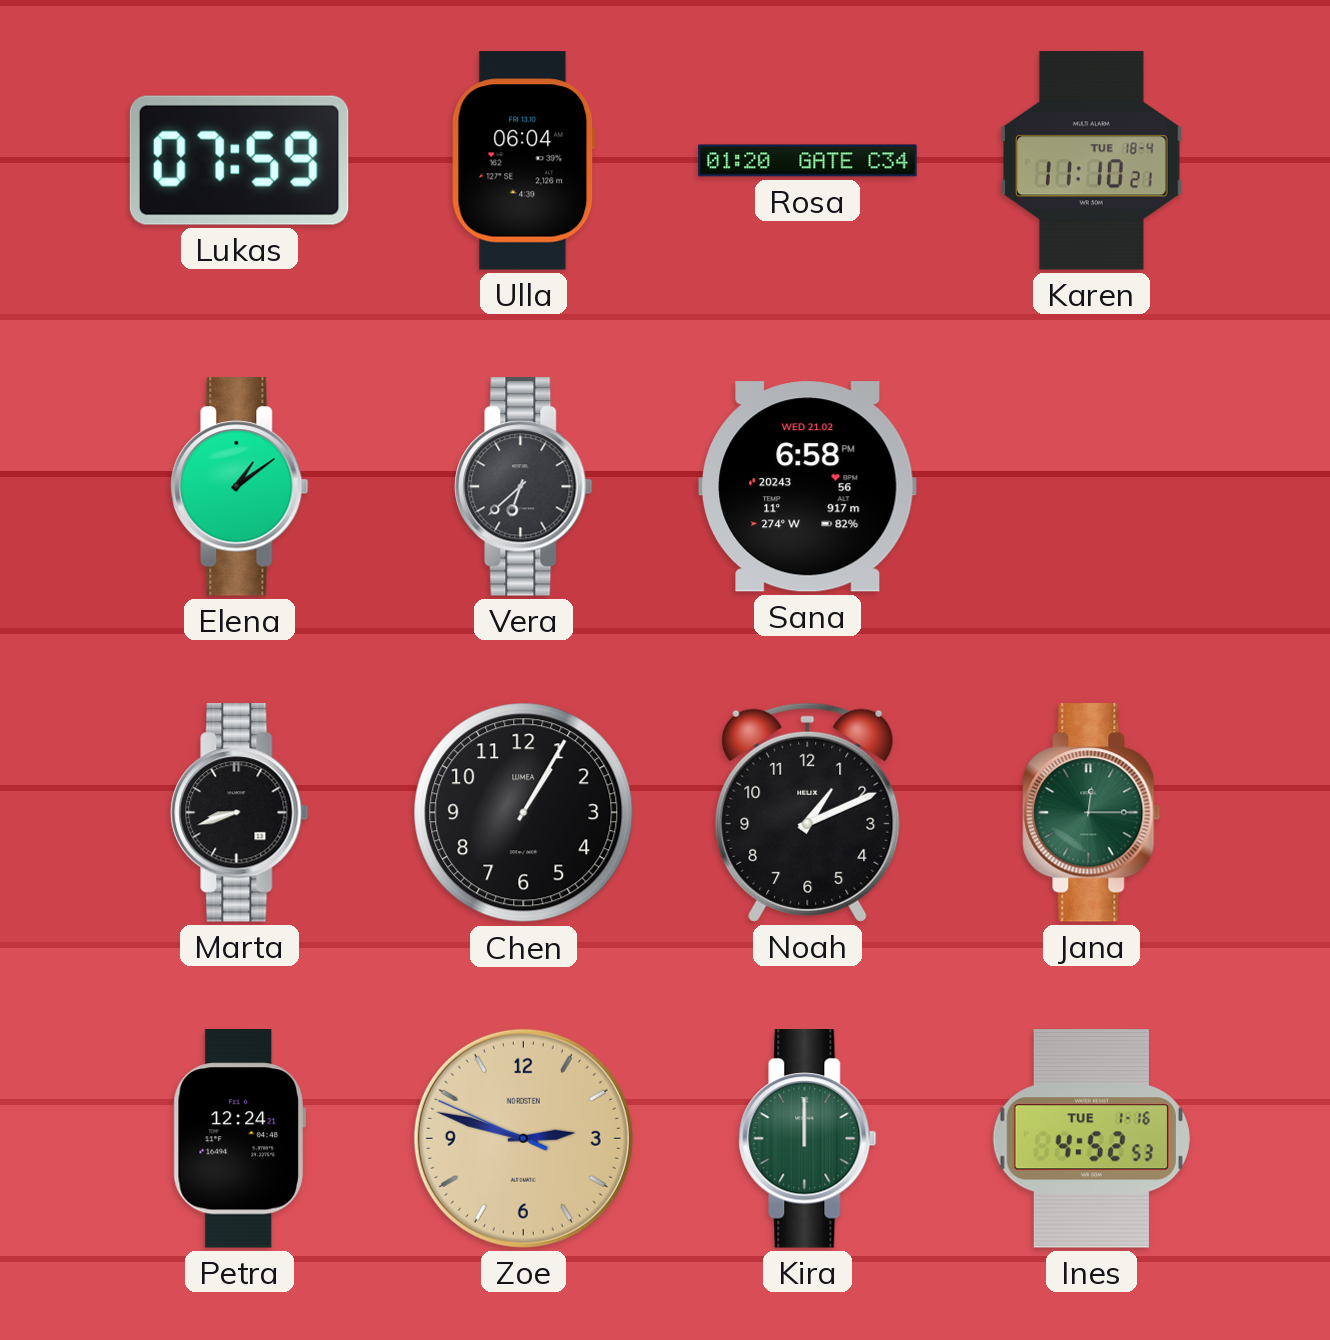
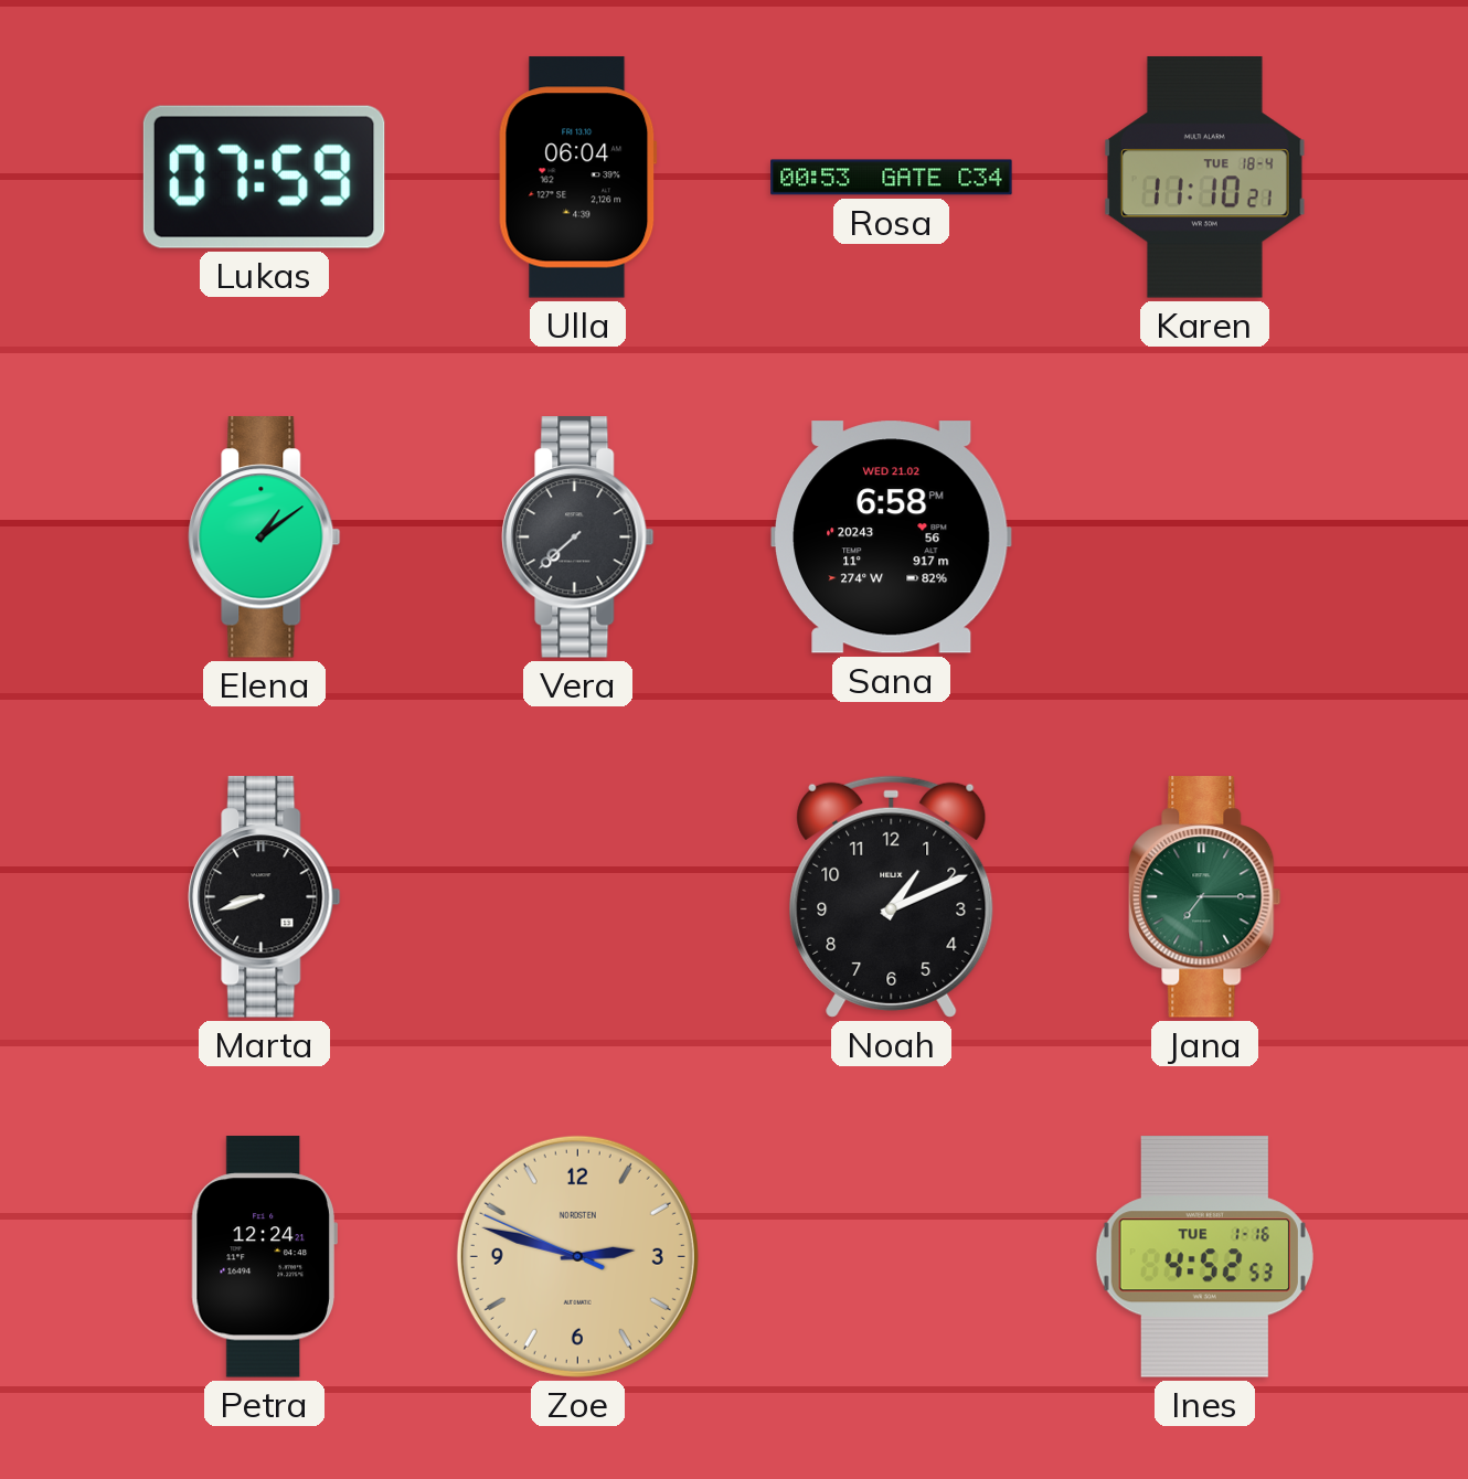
Rosa: 01:20 -> 00:53 (892, 178)
Vera: 6:38 -> 7:38 (578, 538)
Chen: 1:05 -> none (524, 813)
Jana: 12:15 -> 7:15 (1205, 897)
Kira: 12:00 -> none (808, 1139)
